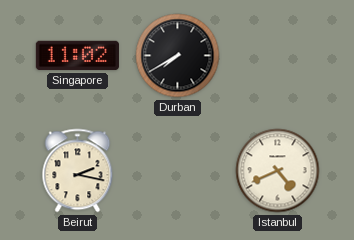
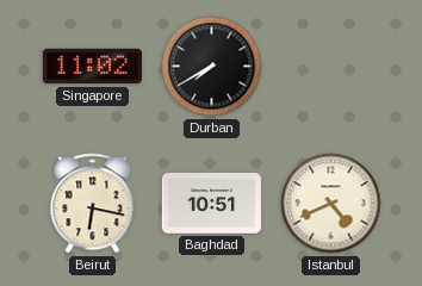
Beirut: 2:17 -> 6:17 (93, 204)
Baghdad: none -> 10:51 (211, 204)
